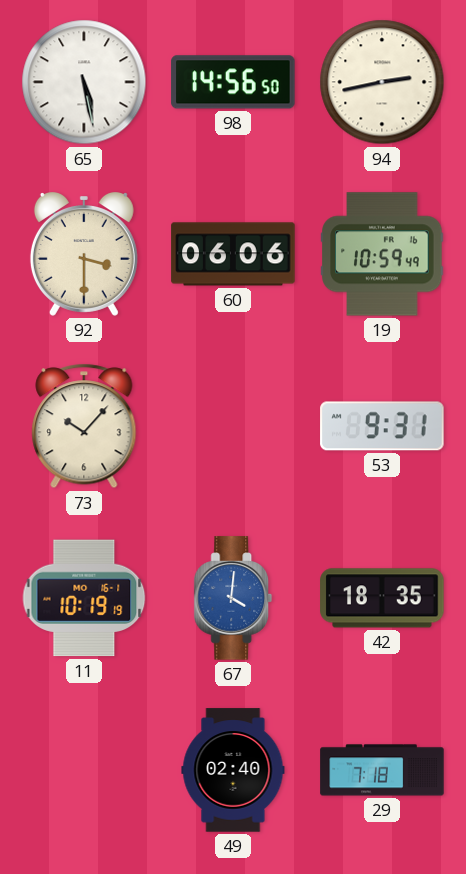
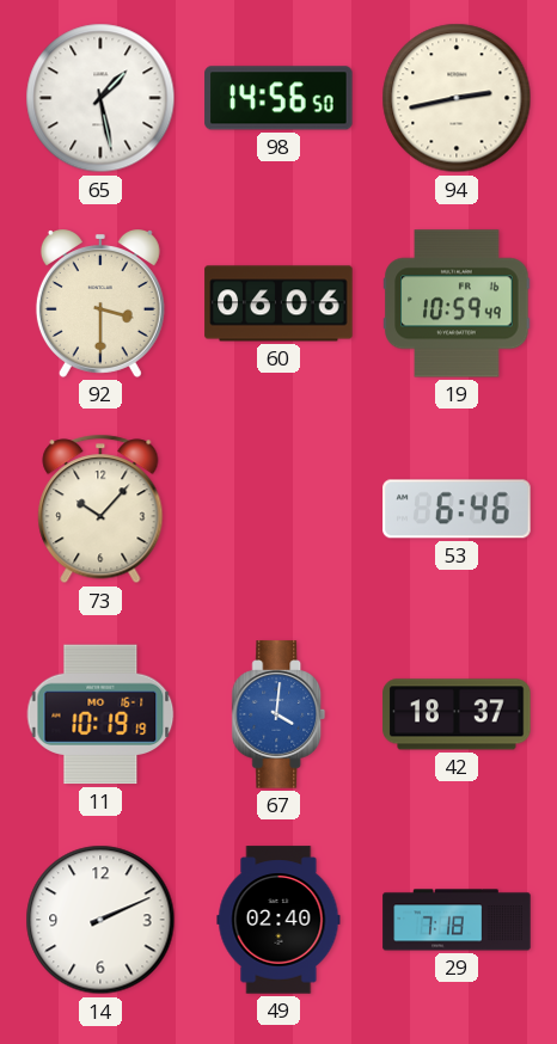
65: 5:28 -> 1:28 (100, 98)
53: 9:31 -> 6:46 (457, 509)
42: 18:35 -> 18:37 (457, 714)
14: none -> 2:11 (100, 920)
